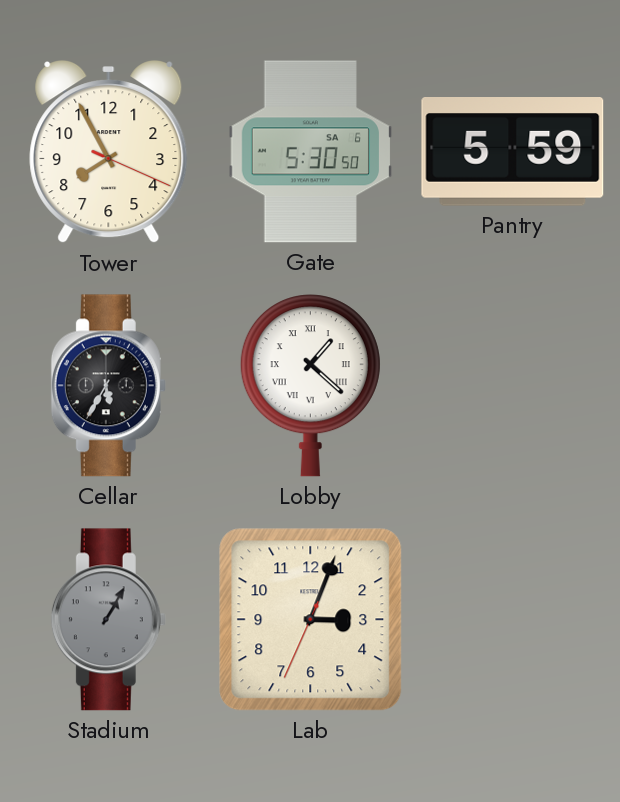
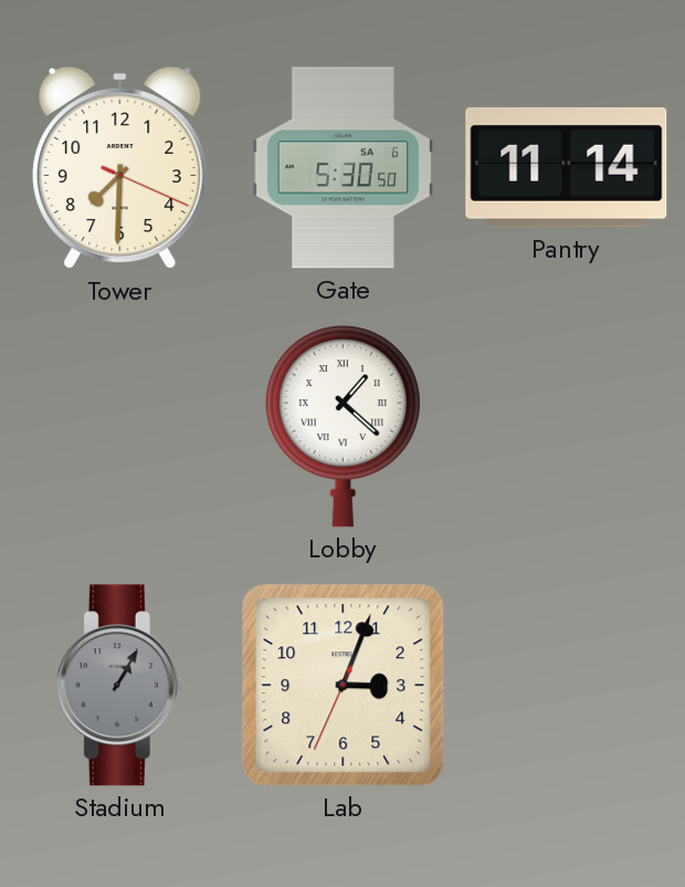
Tower: 7:55 -> 7:30 (120, 169)
Pantry: 5:59 -> 11:14 (567, 168)
Cellar: 5:35 -> none (108, 386)
